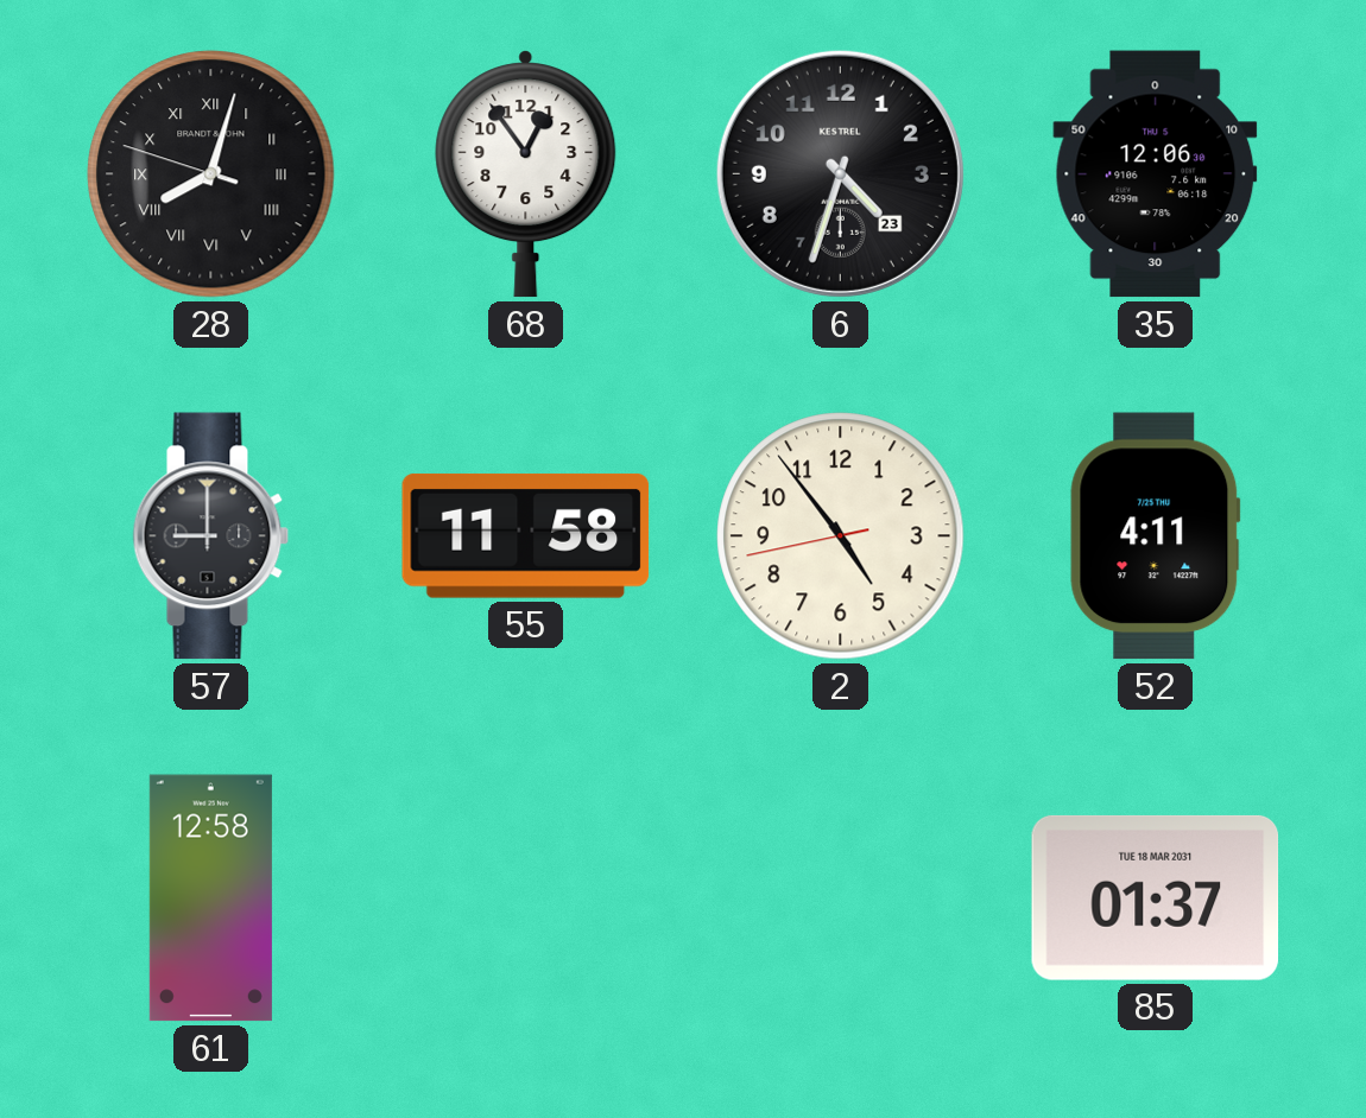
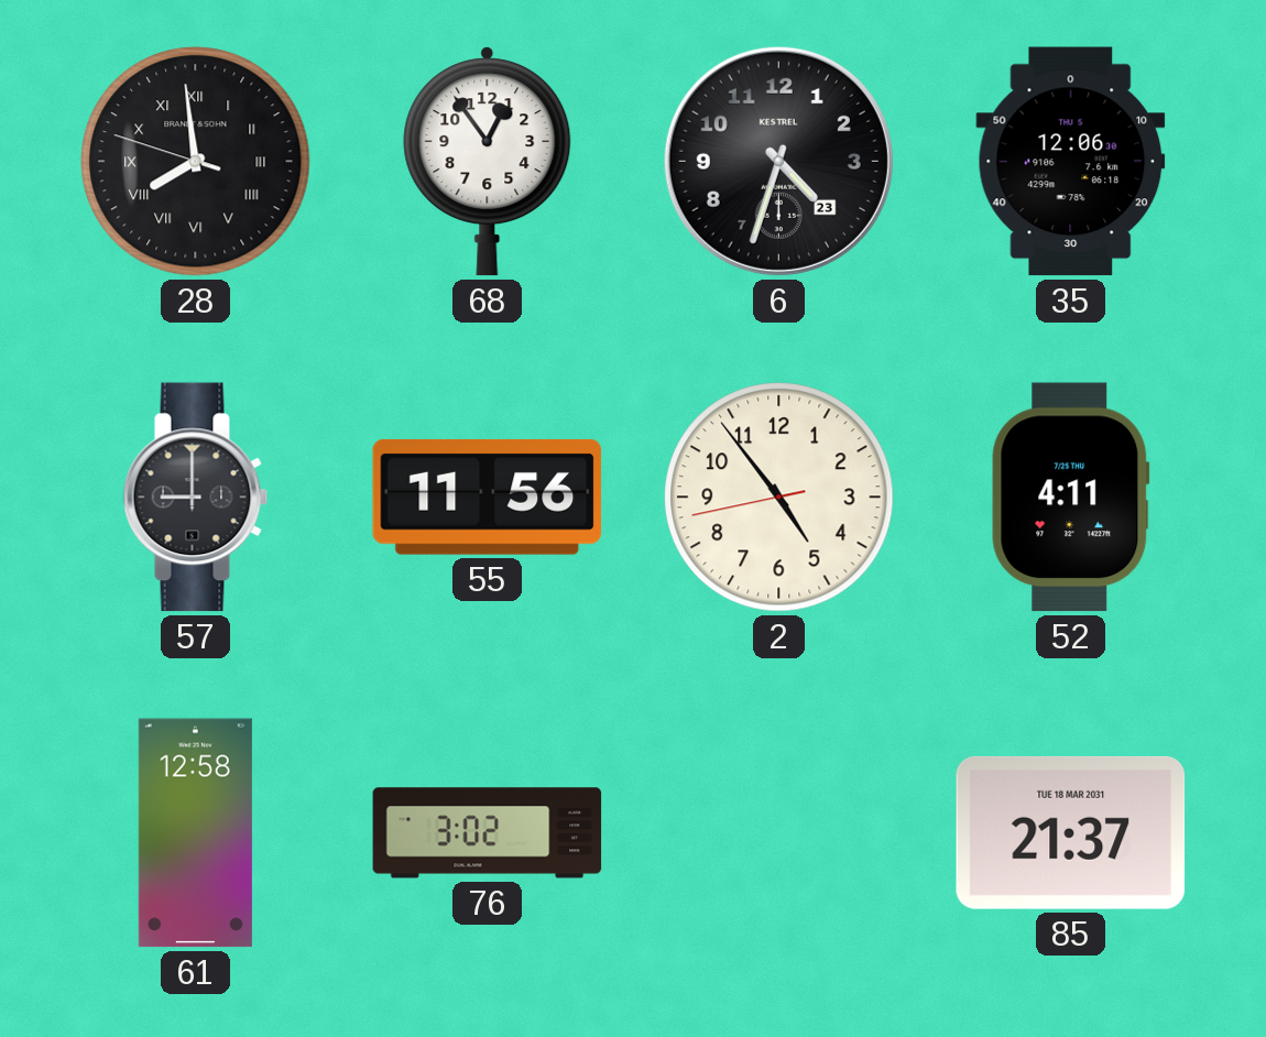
28: 8:02 -> 7:58 (196, 162)
55: 11:58 -> 11:56 (488, 496)
76: none -> 3:02 (488, 833)
85: 01:37 -> 21:37 (1071, 832)
